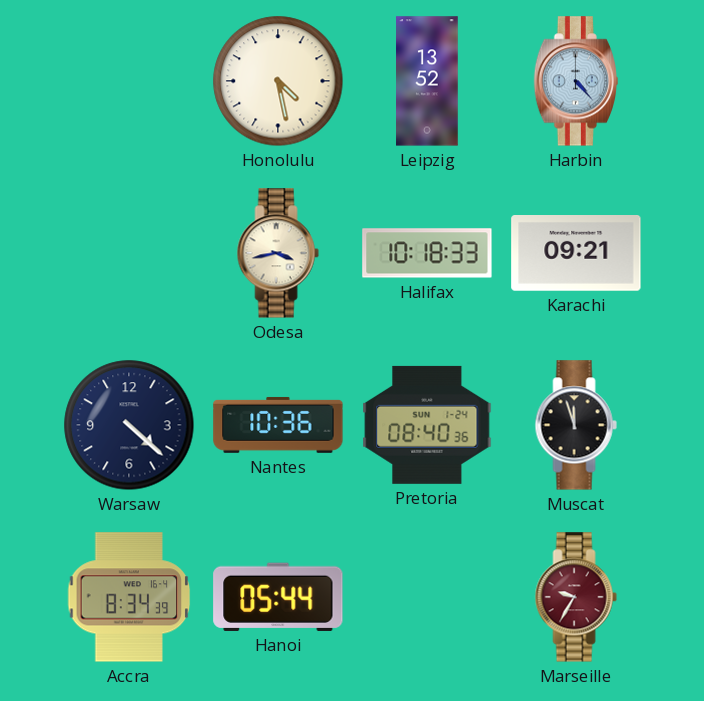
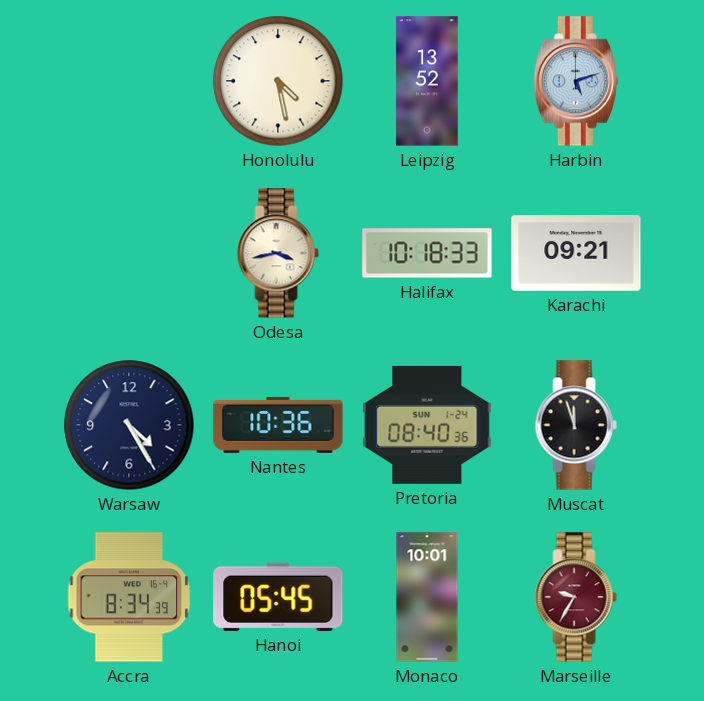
Harbin: 4:23 -> 5:12 (575, 81)
Warsaw: 4:22 -> 4:25 (129, 425)
Hanoi: 05:44 -> 05:45 (278, 597)
Monaco: none -> 10:01 (427, 597)
